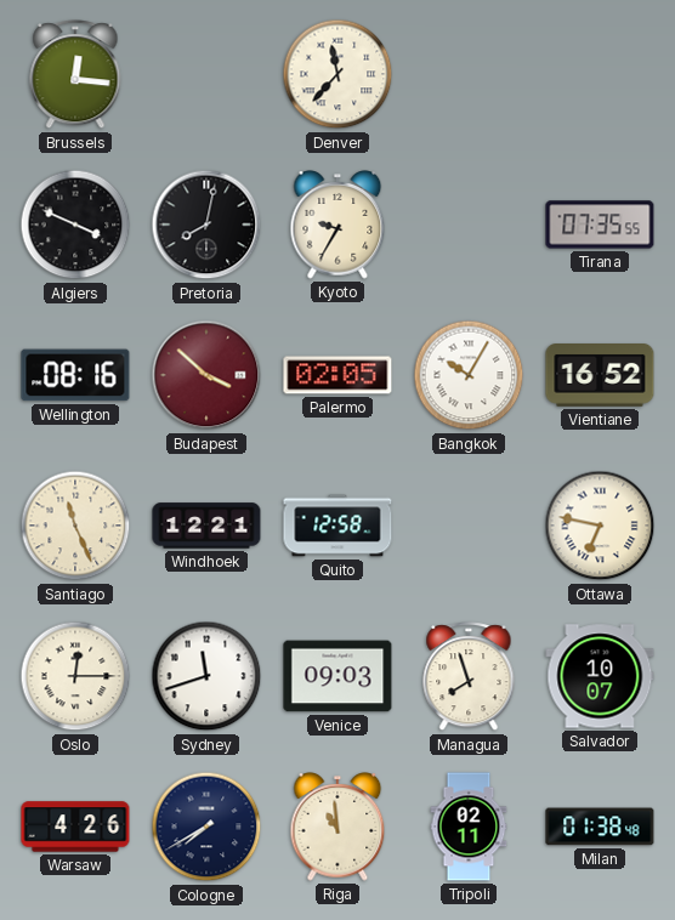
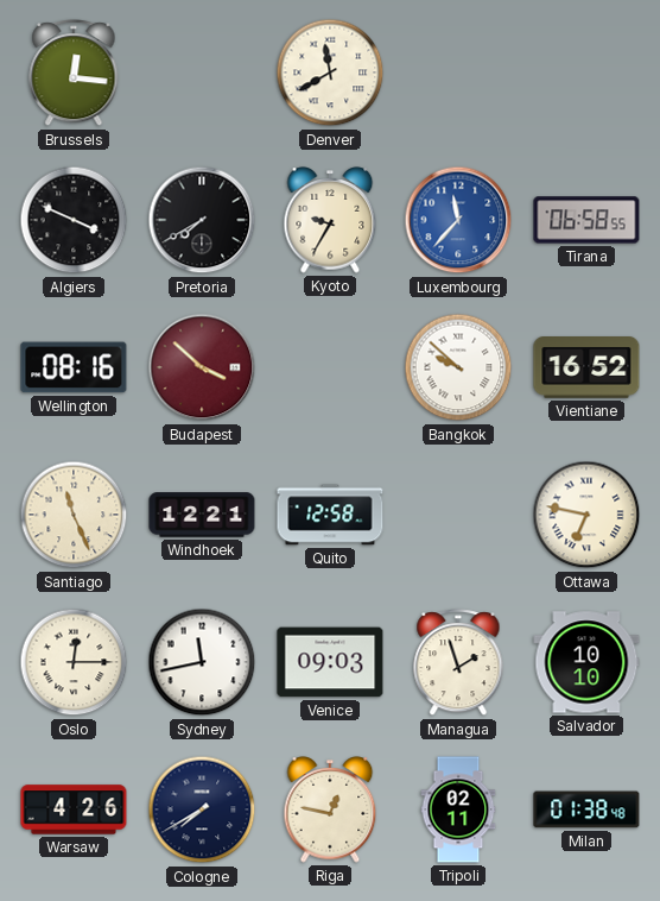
Denver: 11:37 -> 11:40 (330, 73)
Pretoria: 8:02 -> 7:40 (202, 220)
Luxembourg: none -> 11:37 (458, 220)
Tirana: 07:35 -> 06:58 (586, 220)
Palermo: 02:05 -> none (337, 375)
Bangkok: 10:05 -> 9:52 (458, 367)
Sydney: 11:42 -> 11:43 (202, 662)
Managua: 7:57 -> 1:57 (458, 663)
Salvador: 10:07 -> 10:10 (586, 662)
Riga: 10:59 -> 12:47 (330, 809)
